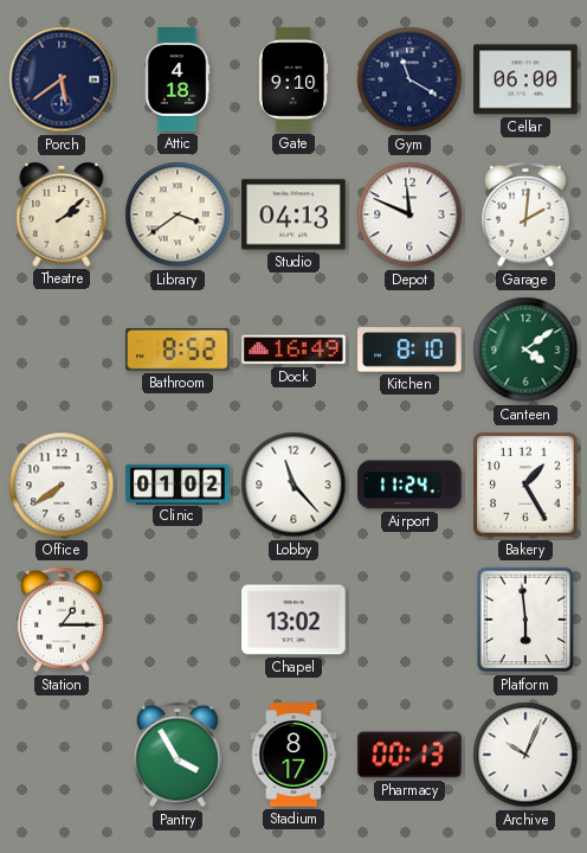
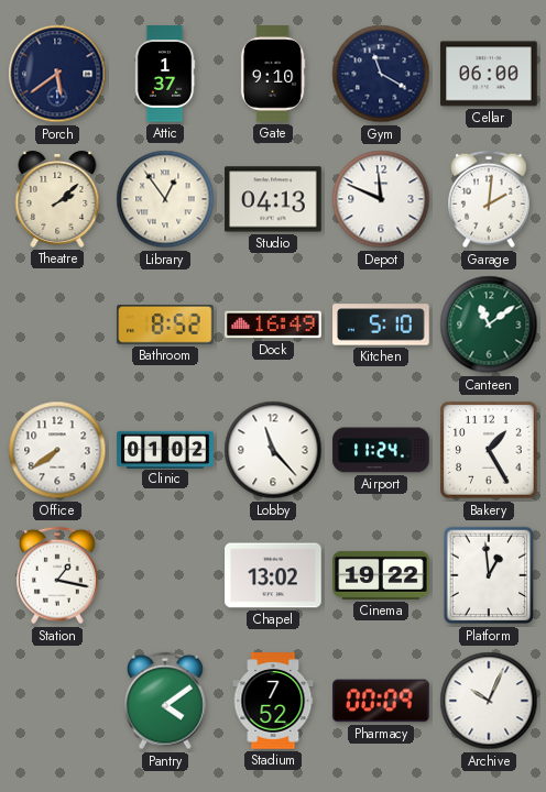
Attic: 4:18 -> 1:37 (165, 74)
Library: 3:39 -> 12:54 (165, 199)
Kitchen: 8:10 -> 5:10 (381, 324)
Canteen: 4:09 -> 11:09 (489, 324)
Station: 1:15 -> 1:17 (58, 575)
Cinema: none -> 19:22 (381, 575)
Platform: 5:59 -> 12:59 (489, 575)
Pantry: 3:55 -> 4:09 (166, 701)
Stadium: 8:17 -> 7:52 (273, 701)
Pharmacy: 00:13 -> 00:09 (381, 701)
